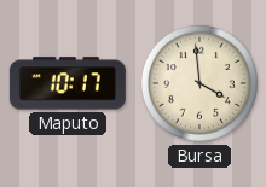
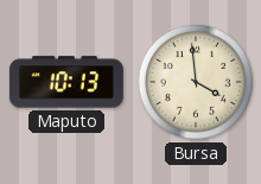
Maputo: 10:17 -> 10:13 (66, 82)
